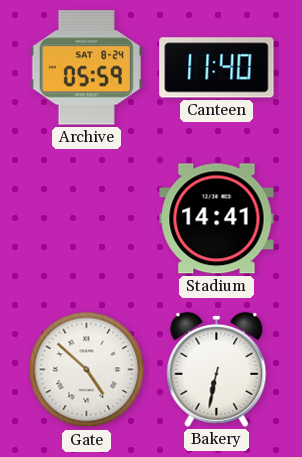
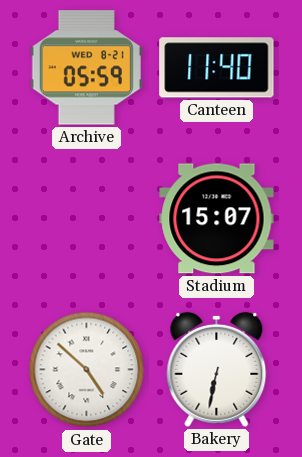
Archive date: SAT 8-24 -> WED 8-21 (86, 68)
Stadium: 14:41 -> 15:07 (217, 219)
